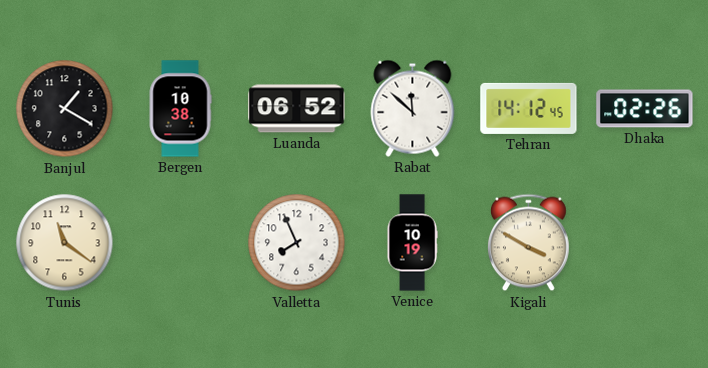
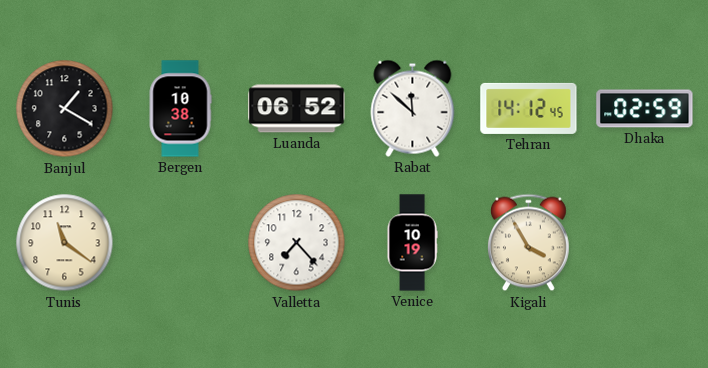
Dhaka: 02:26 -> 02:59 (645, 109)
Valletta: 7:56 -> 7:23 (297, 243)
Kigali: 3:50 -> 3:55 (529, 243)
